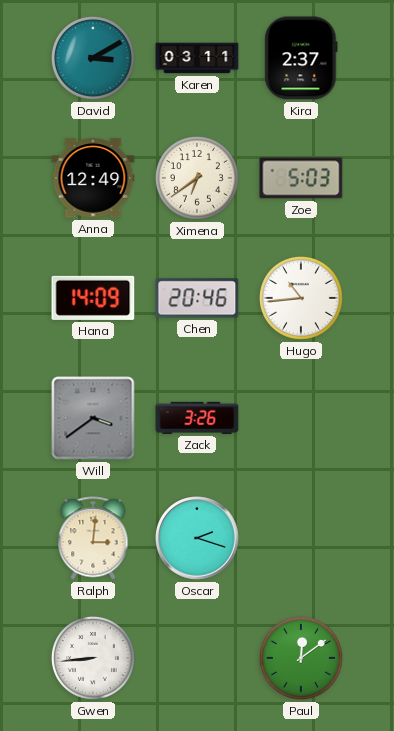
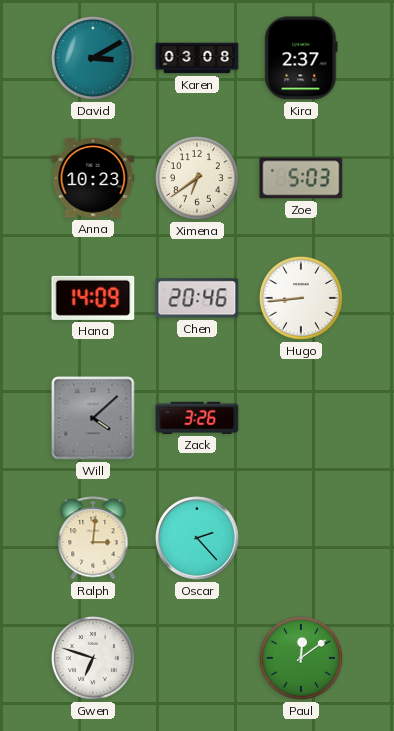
Karen: 03:11 -> 03:08 (197, 58)
Anna: 12:49 -> 10:23 (93, 178)
Hugo: 10:44 -> 8:44 (301, 298)
Will: 3:39 -> 4:08 (93, 418)
Oscar: 2:18 -> 2:23 (197, 538)
Gwen: 8:44 -> 6:48 (93, 658)
